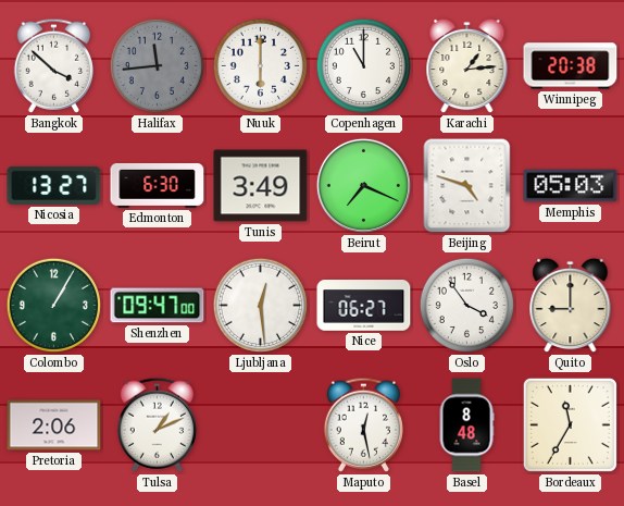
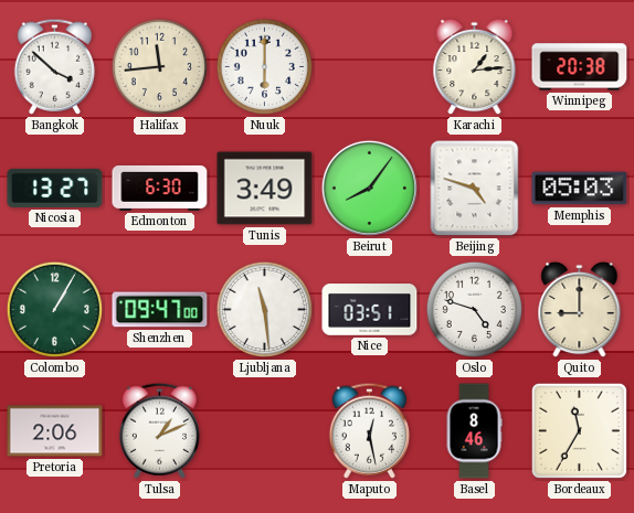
Halifax dial: grey -> cream (159, 66)
Copenhagen: 11:00 -> none (363, 65)
Beirut: 7:19 -> 8:06 (369, 188)
Ljubljana: 12:29 -> 11:29 (264, 309)
Nice: 06:27 -> 03:51 (370, 310)
Oslo: 3:54 -> 4:48 (474, 309)
Basel: 8:48 -> 8:46 (474, 431)
